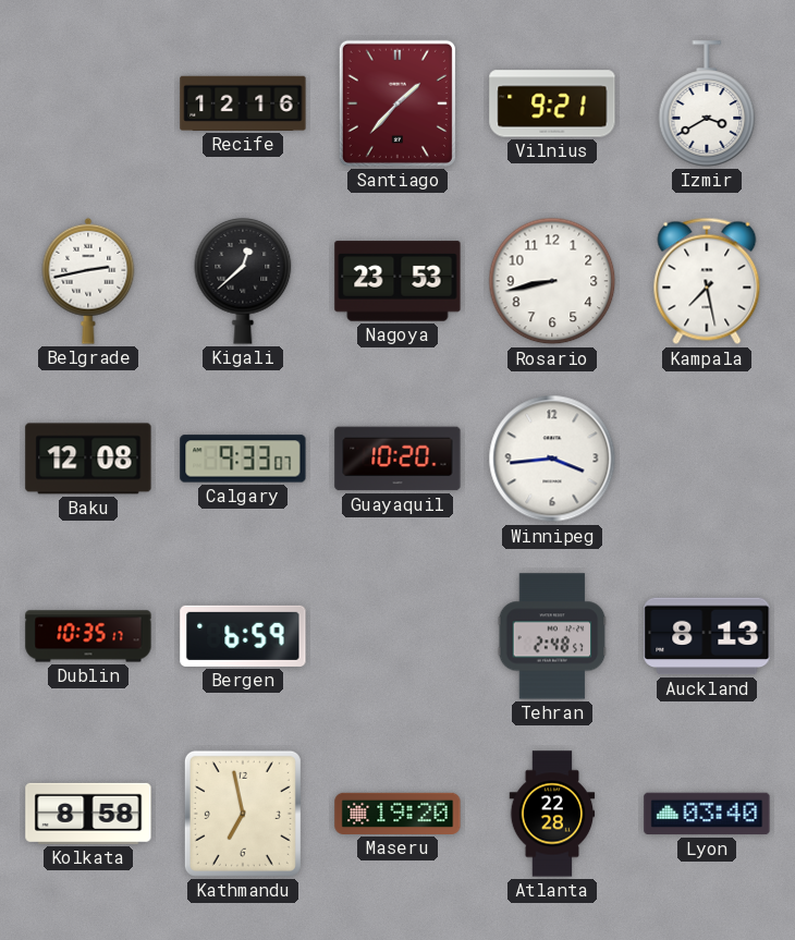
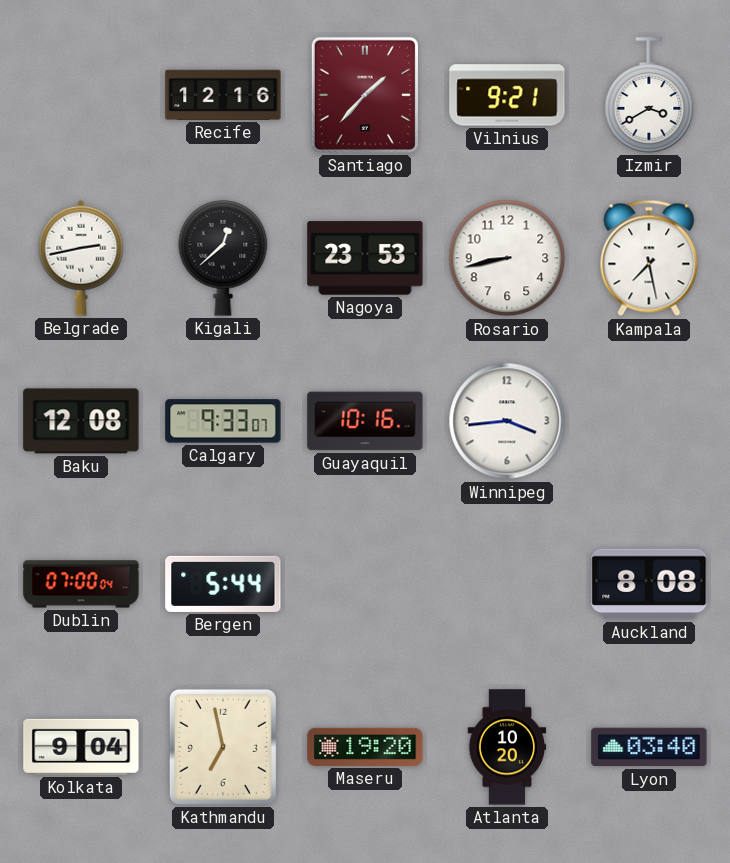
Guayaquil: 10:20 -> 10:16 (365, 421)
Dublin: 10:35 -> 07:00 (81, 584)
Bergen: 6:59 -> 5:44 (223, 584)
Tehran: 2:48 -> none (552, 636)
Auckland: 8:13 -> 8:08 (649, 584)
Kolkata: 8:58 -> 9:04 (81, 747)
Atlanta: 22:28 -> 10:20 (507, 747)
